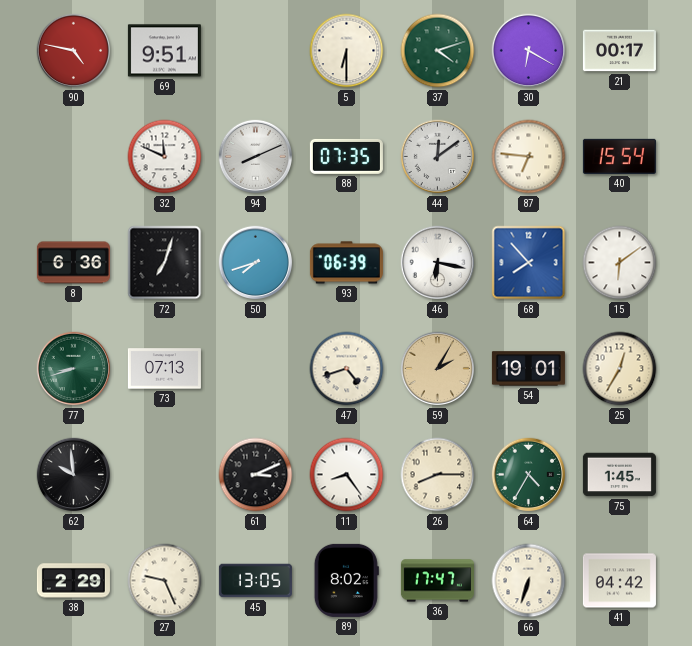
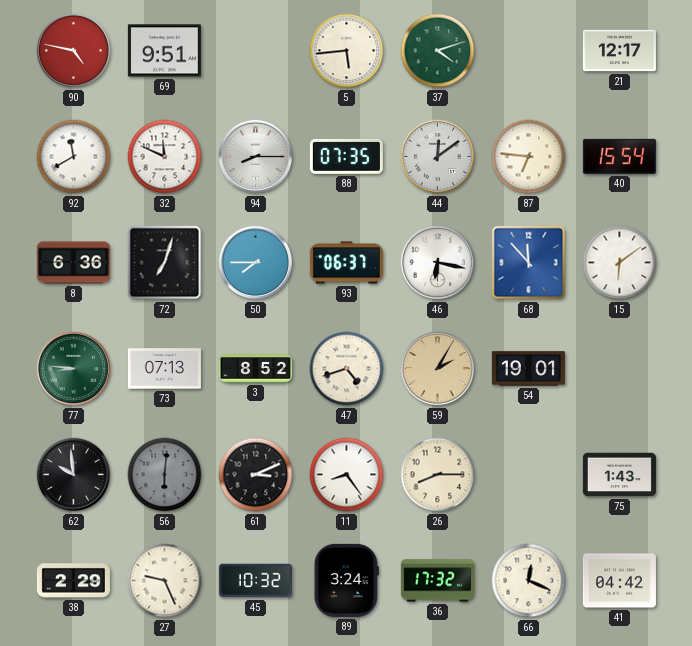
5: 6:30 -> 5:44 (347, 51)
30: 6:20 -> none (529, 51)
21: 00:17 -> 12:17 (619, 51)
92: none -> 11:40 (74, 157)
94: 8:11 -> 8:15 (256, 157)
50: 7:42 -> 7:45 (256, 263)
93: 06:39 -> 06:37 (346, 263)
68: 7:53 -> 11:53 (529, 263)
77: 8:42 -> 8:46 (74, 369)
3: none -> 8:52 (255, 369)
25: 12:35 -> none (620, 369)
56: none -> 6:01 (165, 475)
64: 4:35 -> none (529, 475)
75: 1:45 -> 1:43 (619, 475)
45: 13:05 -> 10:32 (255, 581)
89: 8:02 -> 3:24 (346, 580)
36: 17:47 -> 17:32 (437, 581)
66: 6:33 -> 12:19 (529, 581)
